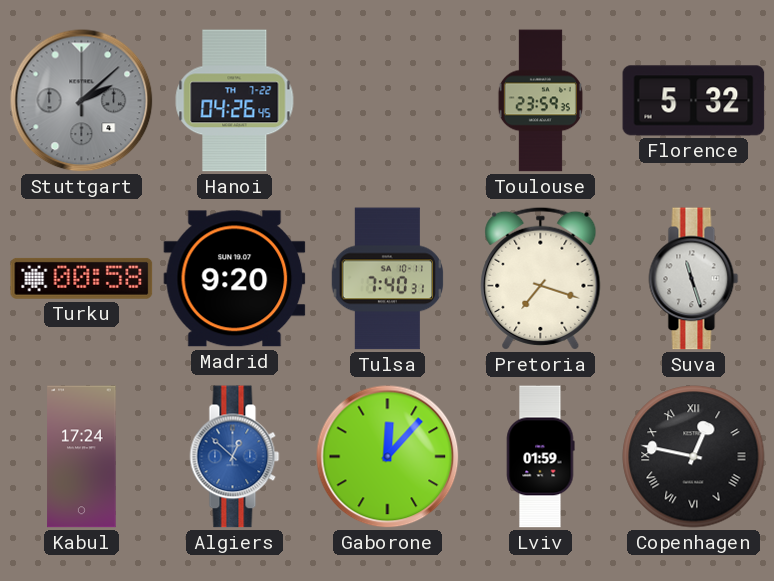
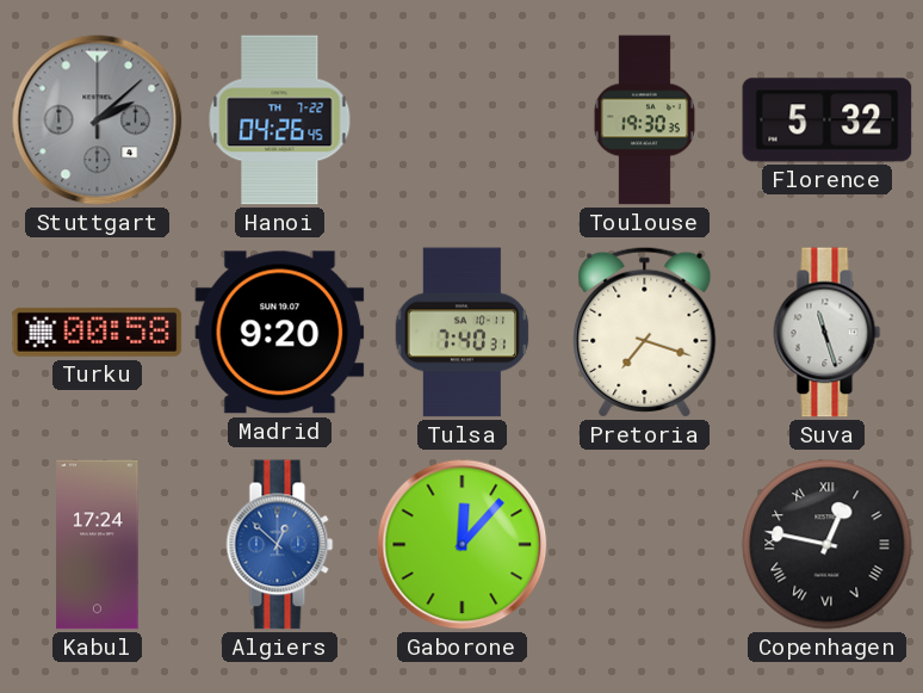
Toulouse: 23:59 -> 19:30 (644, 120)
Lviv: 01:59 -> none (540, 457)
